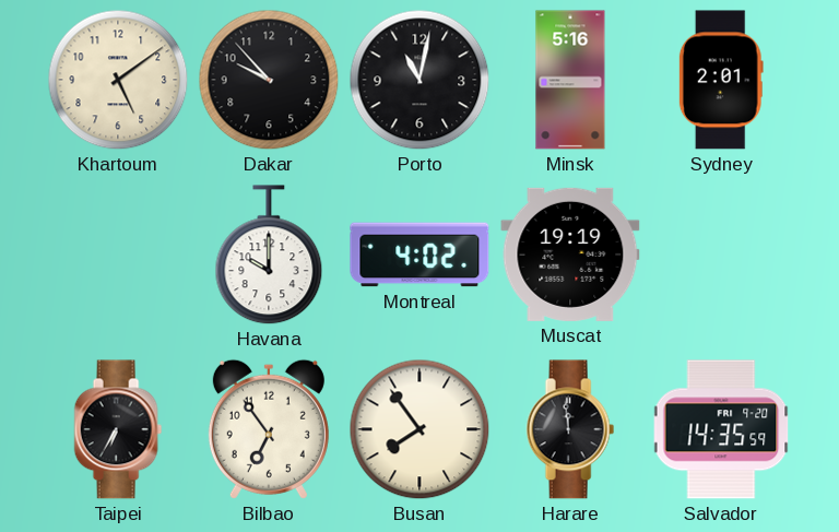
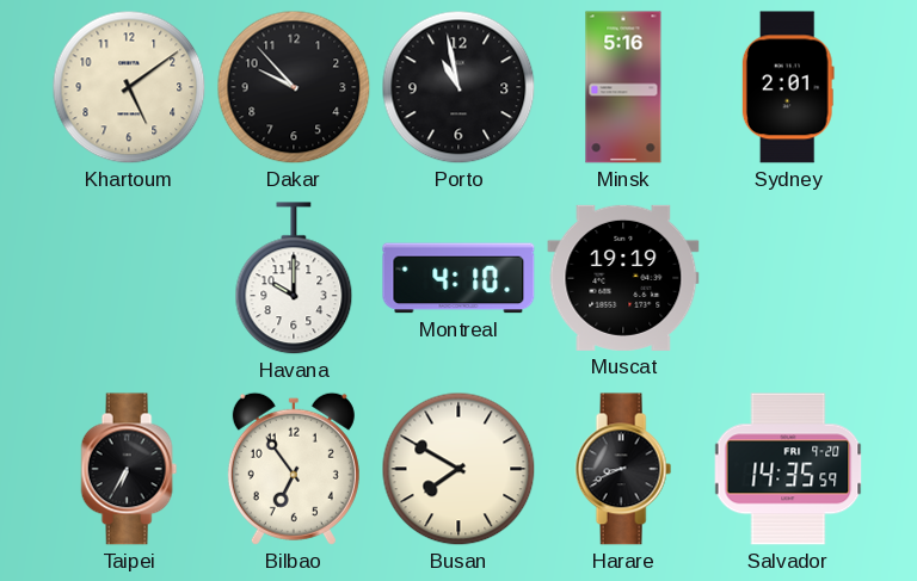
Porto: 11:02 -> 10:58 (458, 87)
Montreal: 4:02 -> 4:10 (458, 278)
Busan: 7:54 -> 7:50 (458, 469)
Harare: 11:59 -> 8:41 (623, 469)
